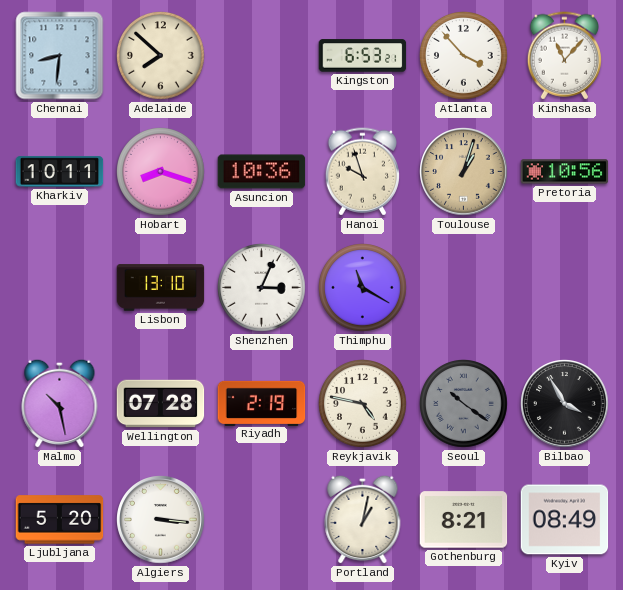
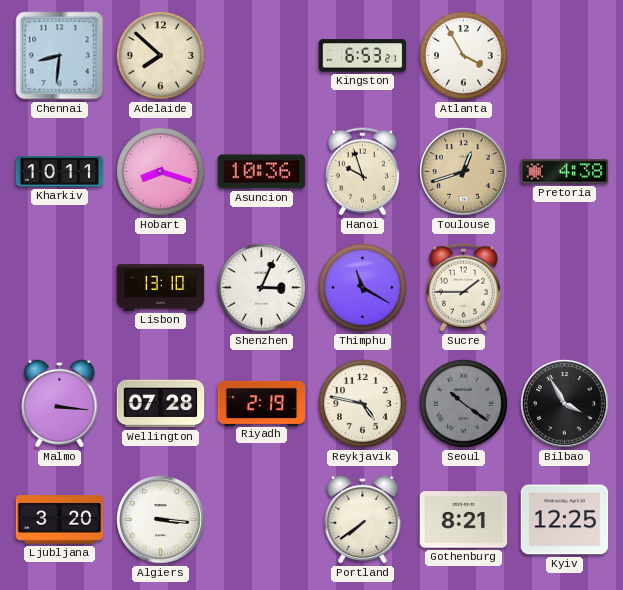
Atlanta: 3:53 -> 3:55 (464, 56)
Kinshasa: 11:07 -> none (564, 56)
Toulouse: 1:03 -> 12:42 (464, 172)
Pretoria: 10:56 -> 4:38 (565, 172)
Sucre: none -> 1:45 (463, 288)
Malmo: 10:28 -> 3:16 (60, 403)
Ljubljana: 5:20 -> 3:20 (60, 520)
Portland: 1:02 -> 7:39 (363, 519)
Kyiv: 08:49 -> 12:25 (565, 520)
